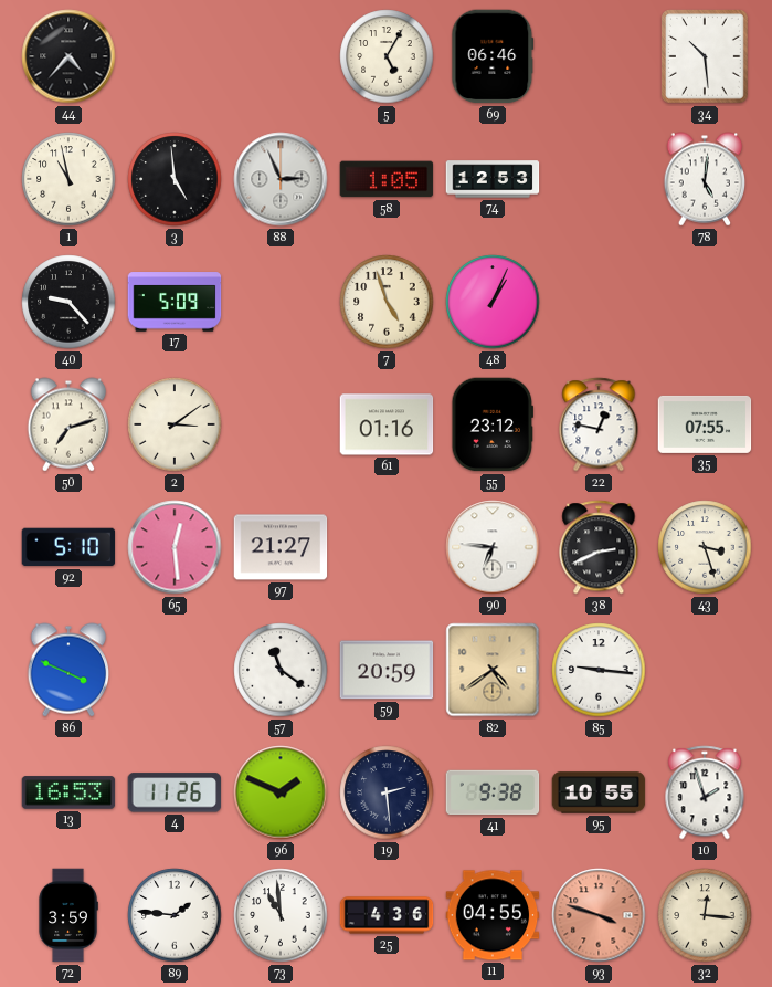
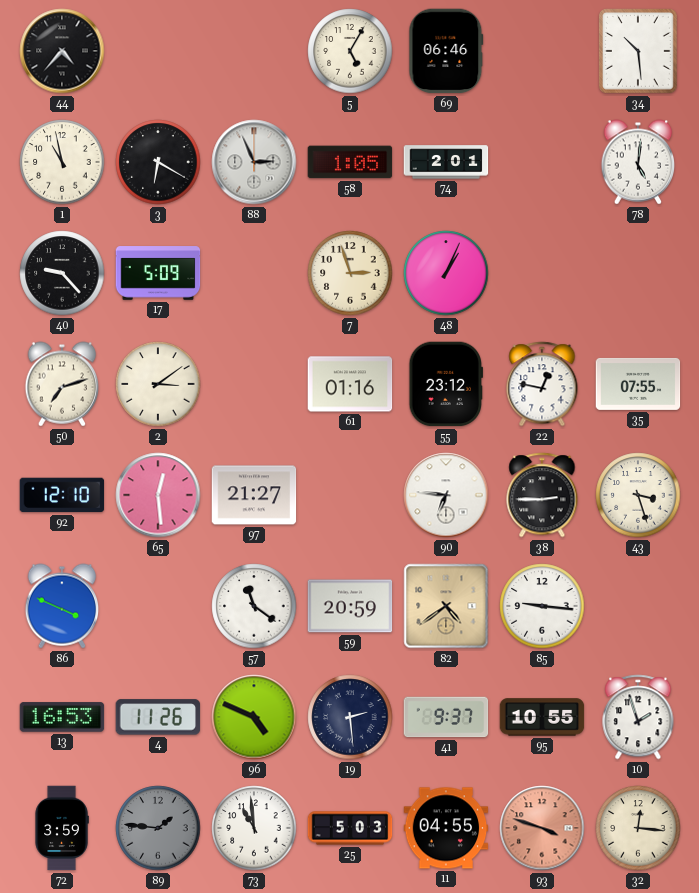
3: 4:59 -> 6:20 (158, 162)
74: 12:53 -> 2:01 (446, 162)
7: 4:57 -> 2:57 (350, 273)
92: 5:10 -> 12:10 (62, 495)
38: 2:41 -> 2:45 (542, 495)
96: 1:49 -> 4:49 (254, 717)
41: 9:38 -> 9:37 (446, 717)
89 dial: white -> grey (158, 828)
25: 4:36 -> 5:03 (350, 828)
